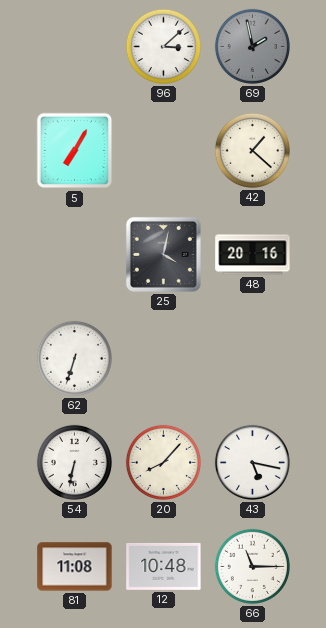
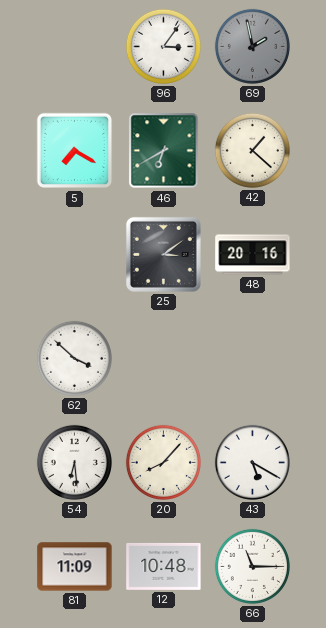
96: 3:08 -> 3:06 (163, 46)
5: 7:05 -> 7:20 (75, 151)
46: none -> 6:40 (164, 151)
25: 4:02 -> 3:09 (163, 254)
62: 6:33 -> 3:52 (74, 358)
54: 6:32 -> 6:29 (74, 462)
43: 5:17 -> 5:20 (252, 462)
81: 11:08 -> 11:09 (75, 567)
